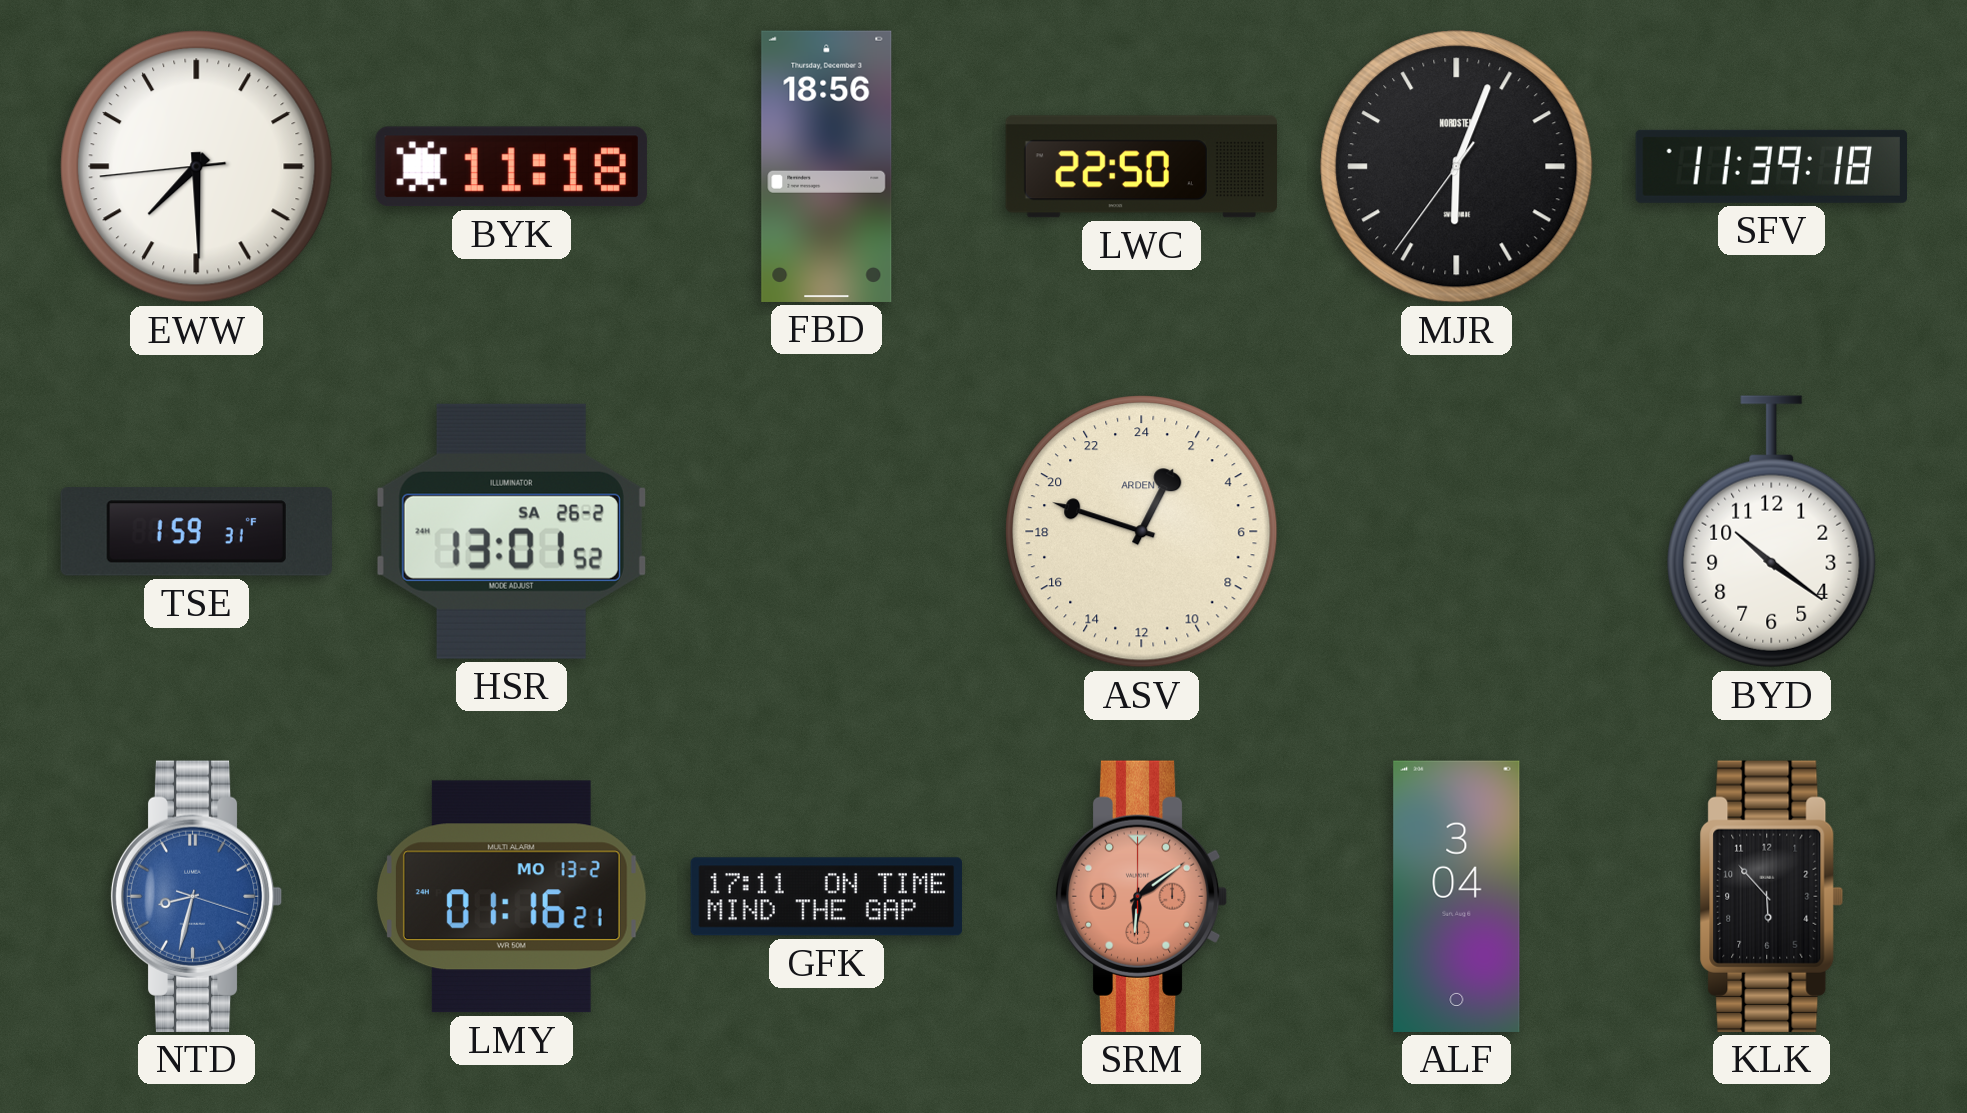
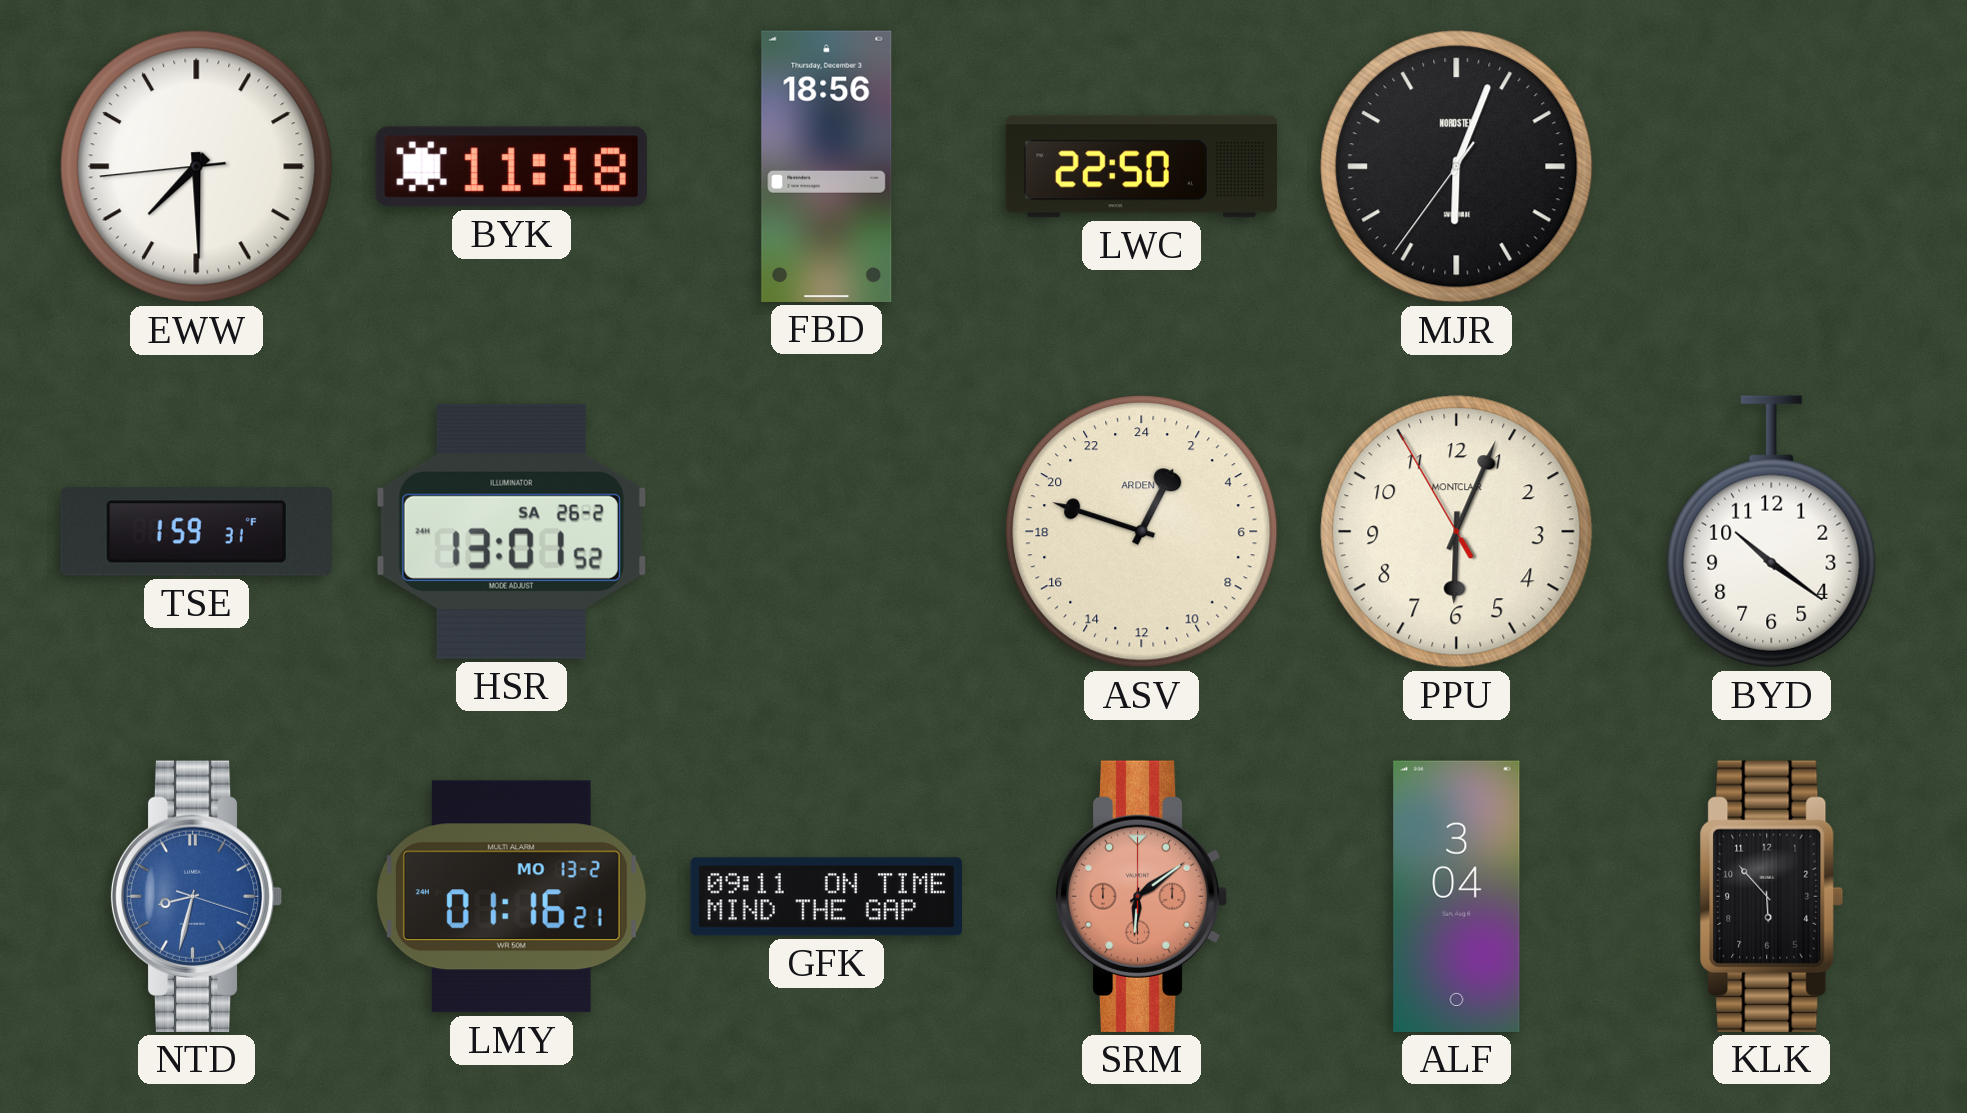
SFV: 11:39 -> none (1771, 166)
PPU: none -> 6:03 (1457, 532)
GFK: 17:11 -> 09:11 (826, 897)
